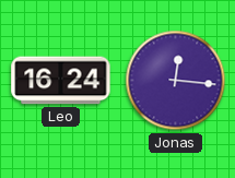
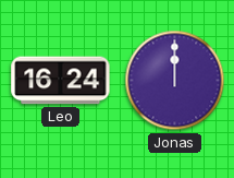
Jonas: 12:16 -> 12:00 (175, 81)
